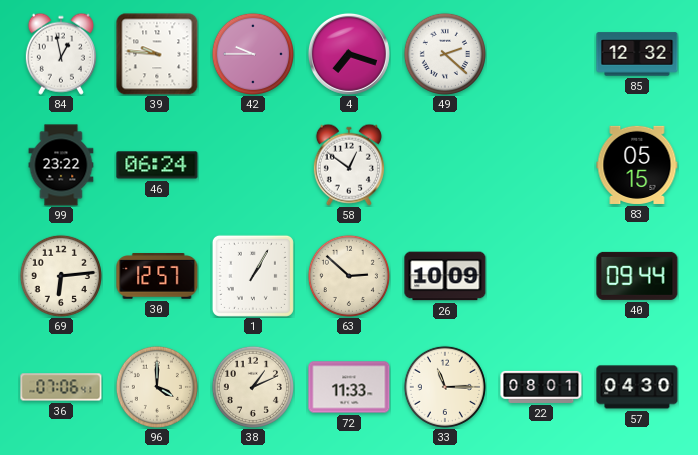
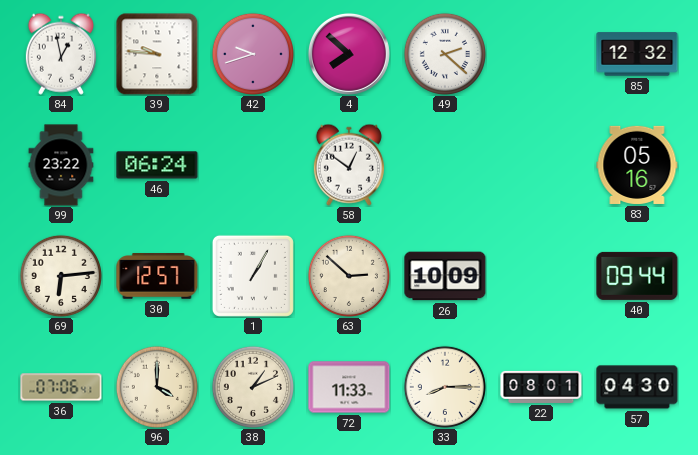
42: 9:45 -> 9:42 (253, 54)
4: 7:18 -> 7:52 (349, 54)
83: 05:15 -> 05:16 (637, 165)
33: 11:15 -> 8:15 (445, 387)
